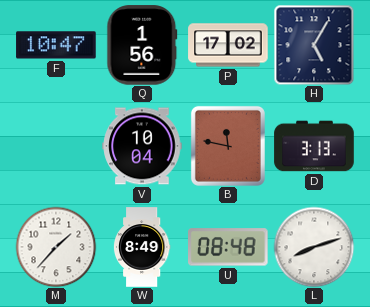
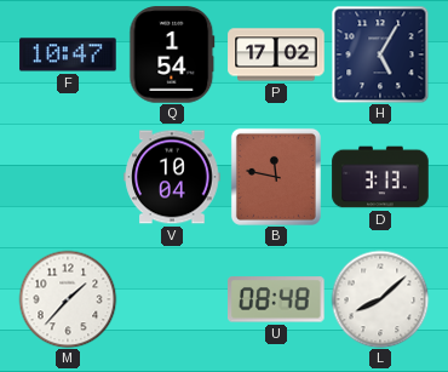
Q: 1:56 -> 1:54 (172, 55)
W: 8:49 -> none (142, 247)
L: 8:12 -> 8:08 (380, 299)
